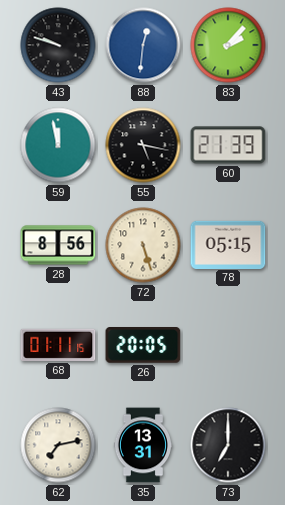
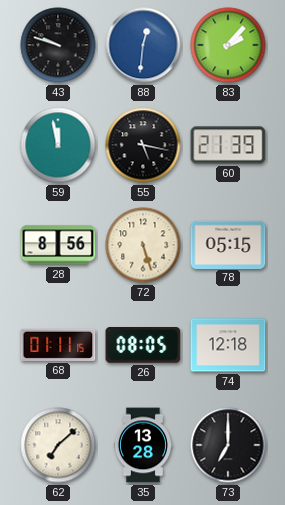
26: 20:05 -> 08:05 (143, 346)
74: none -> 12:18 (228, 345)
62: 7:13 -> 7:08 (58, 445)
35: 13:31 -> 13:28 (142, 445)
